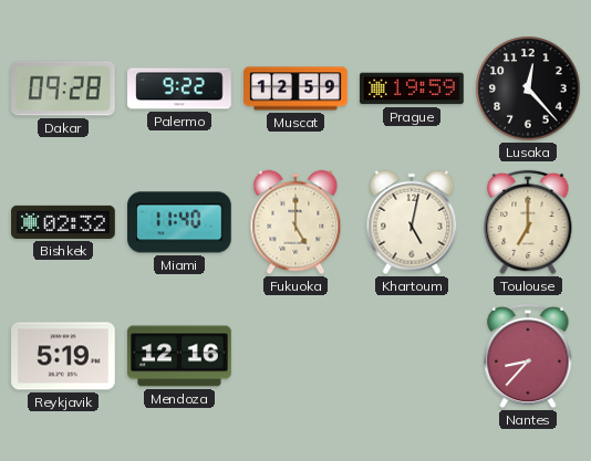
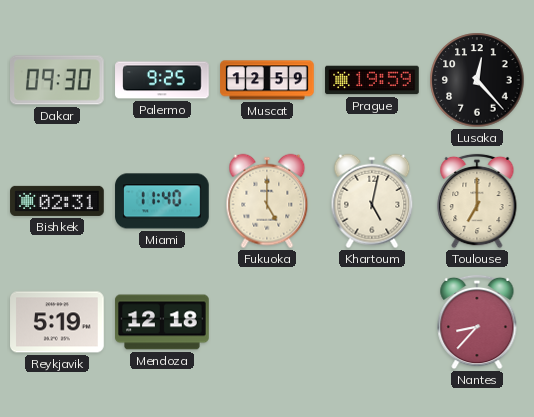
Dakar: 09:28 -> 09:30 (58, 80)
Palermo: 9:22 -> 9:25 (162, 80)
Bishkek: 02:32 -> 02:31 (57, 201)
Mendoza: 12:16 -> 12:18 (162, 322)
